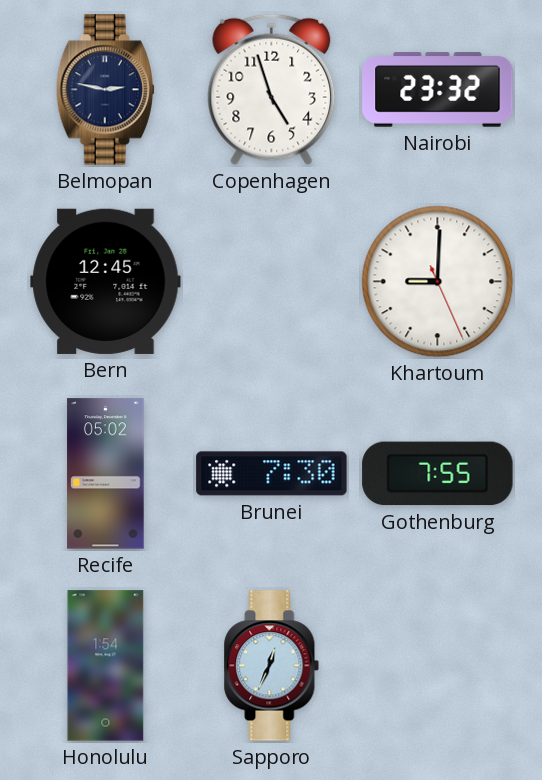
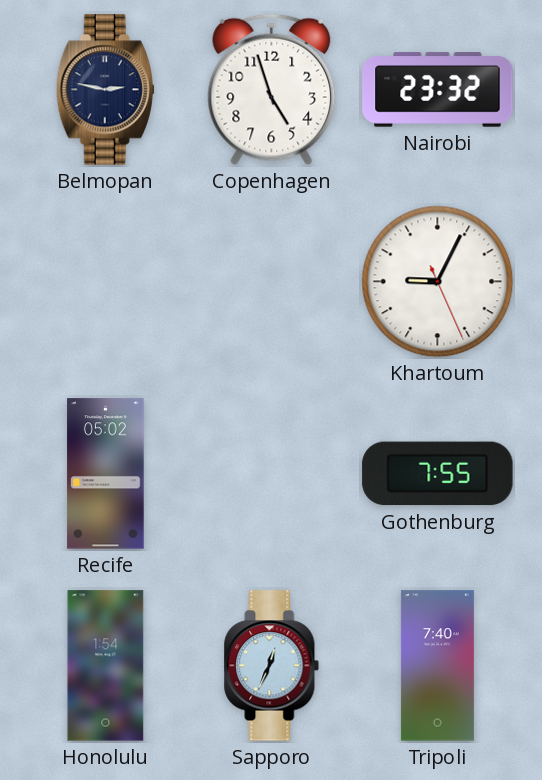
Bern: 12:45 -> none (106, 281)
Khartoum: 9:00 -> 9:04 (438, 282)
Brunei: 7:30 -> none (272, 474)
Tripoli: none -> 7:40 (437, 666)
